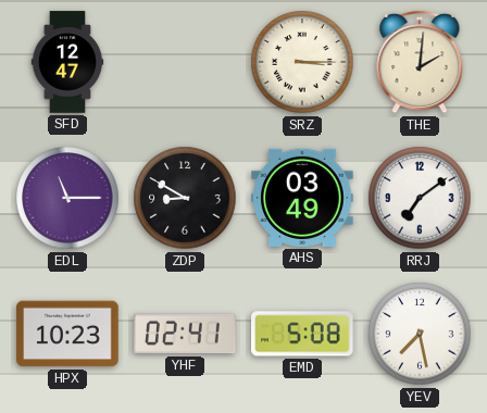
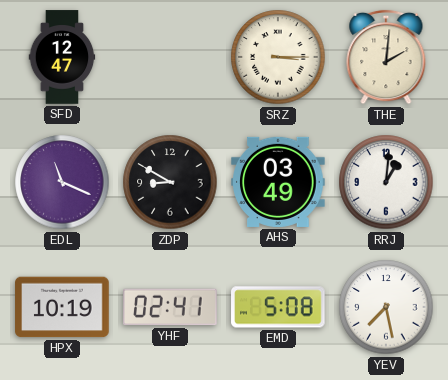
EDL: 11:15 -> 11:19 (62, 182)
RRJ: 7:09 -> 1:01 (386, 182)
HPX: 10:23 -> 10:19 (62, 307)
